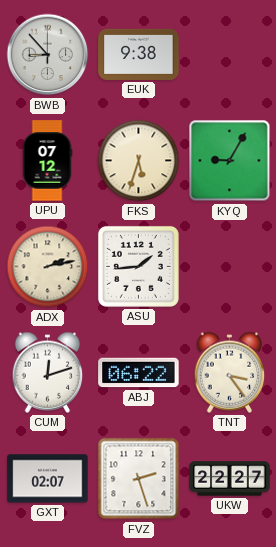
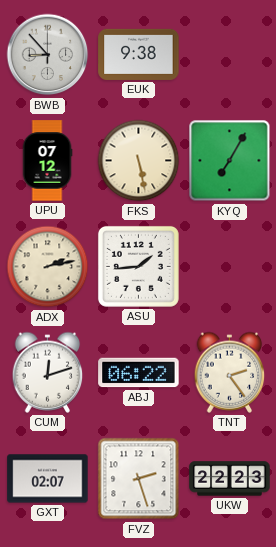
FKS: 5:33 -> 5:28 (139, 161)
KYQ: 9:05 -> 7:05 (230, 161)
TNT: 3:24 -> 2:24 (230, 372)
UKW: 22:27 -> 22:23 (230, 479)
